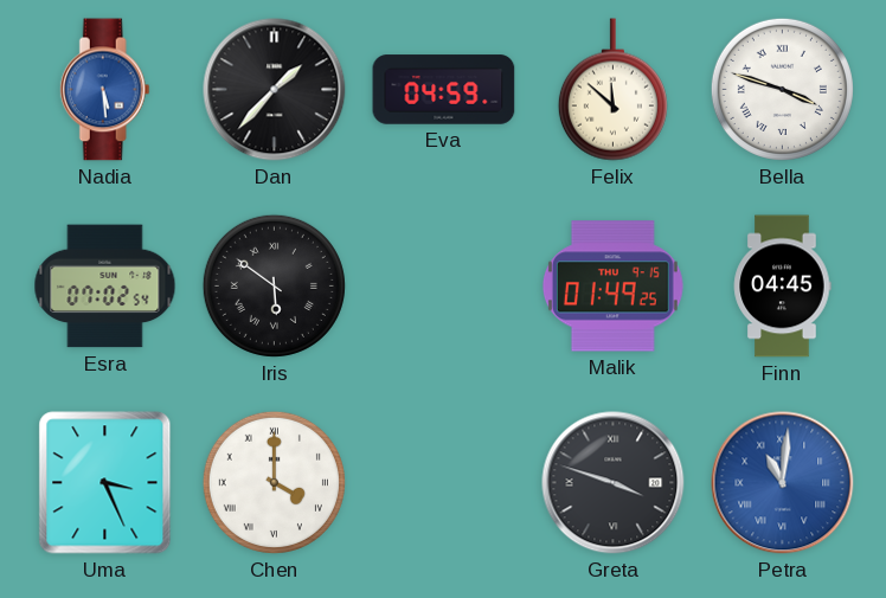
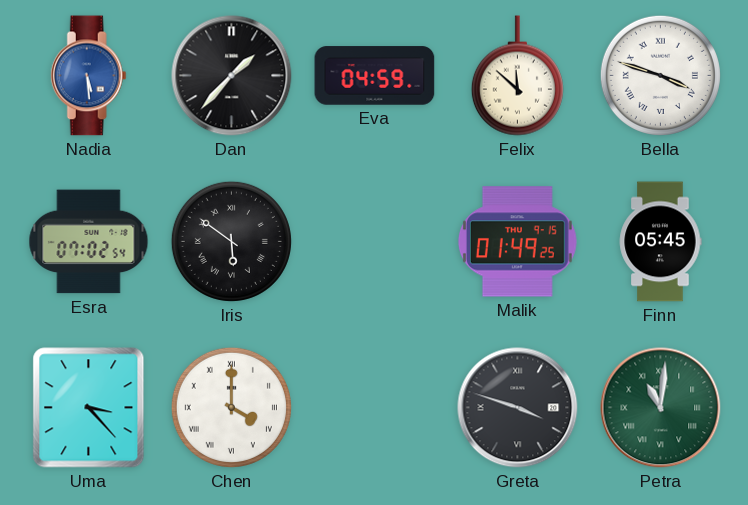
Finn: 04:45 -> 05:45 (660, 242)
Uma: 3:26 -> 3:23 (89, 408)
Petra dial: blue -> green (661, 408)
